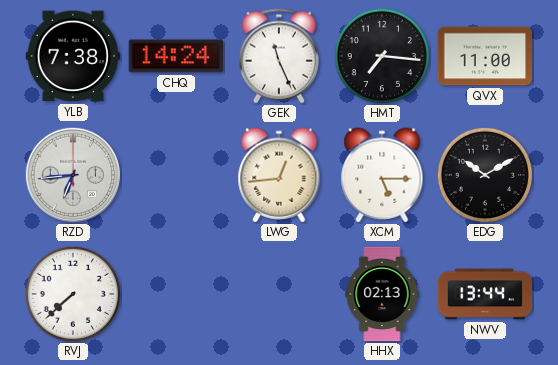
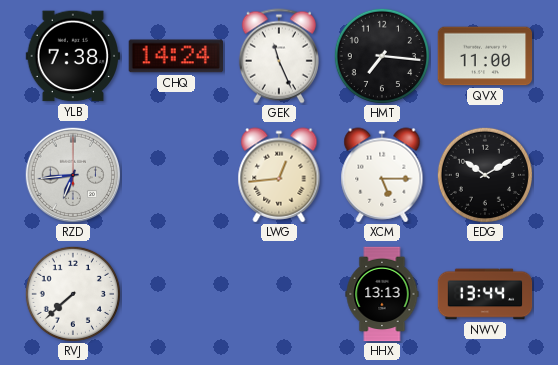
HHX: 02:13 -> 13:13 (382, 294)
